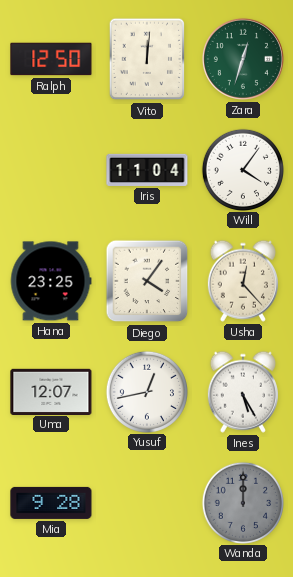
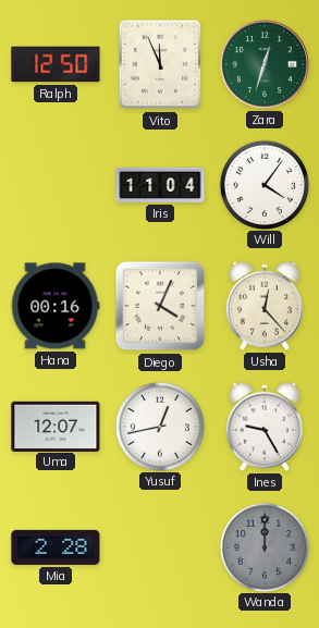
Vito: 12:01 -> 11:56 (160, 64)
Hana: 23:25 -> 00:16 (56, 306)
Diego: 4:06 -> 4:04 (160, 306)
Ines: 5:25 -> 9:25 (265, 427)
Mia: 9:28 -> 2:28 (56, 547)
